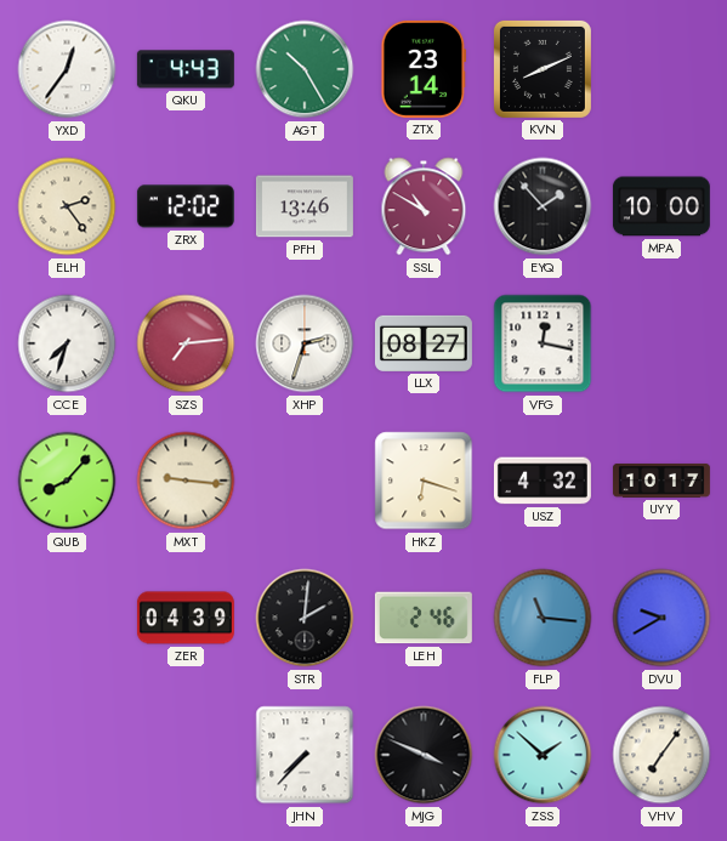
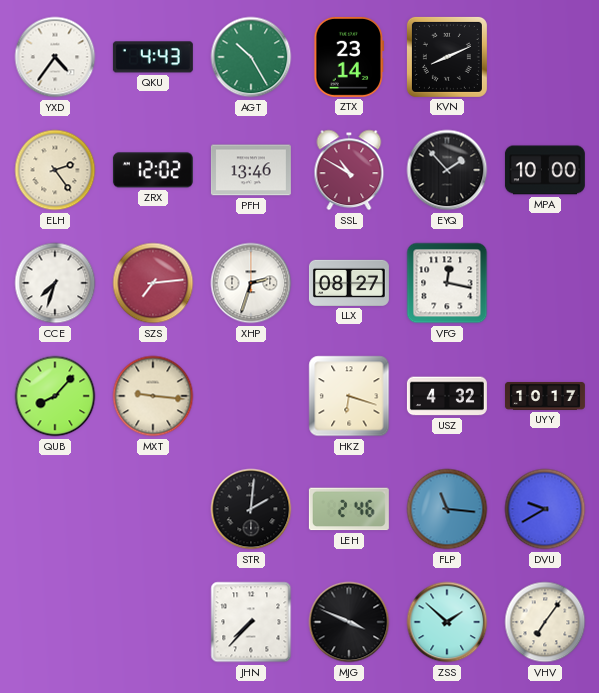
YXD: 12:36 -> 4:36 (55, 57)
ZER: 04:39 -> none (186, 618)
